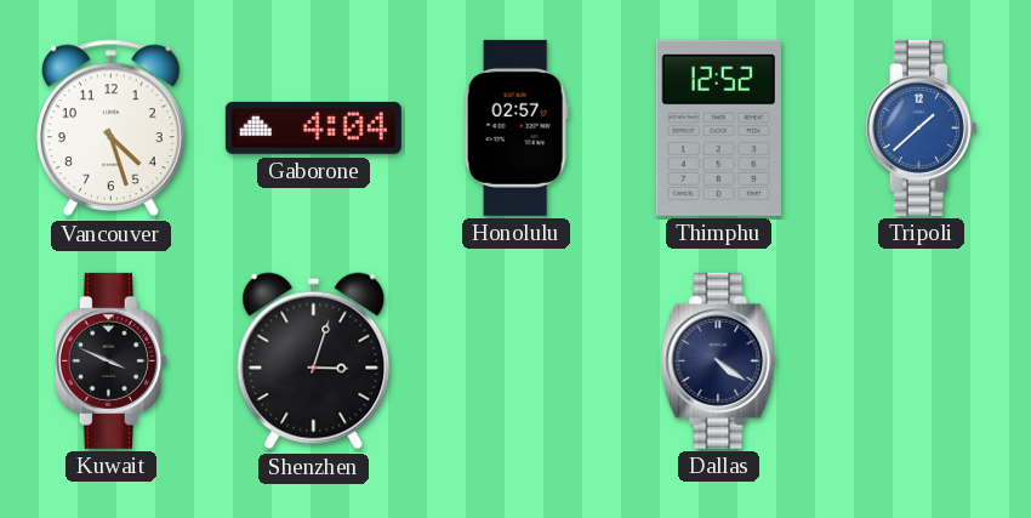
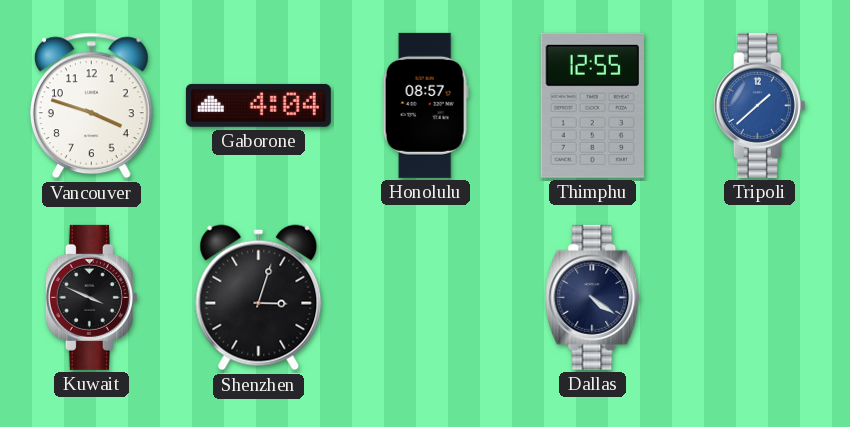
Vancouver: 4:27 -> 3:48 (91, 106)
Honolulu: 02:57 -> 08:57 (425, 105)
Thimphu: 12:52 -> 12:55 (592, 105)
